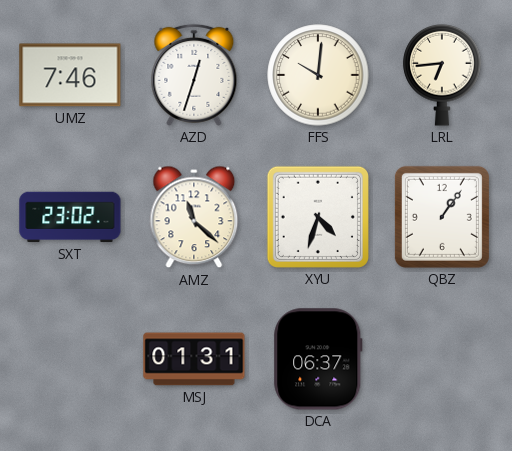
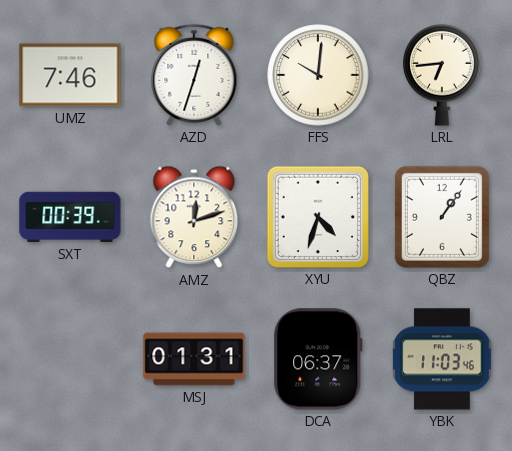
SXT: 23:02 -> 00:39 (70, 217)
AMZ: 11:22 -> 12:12 (194, 217)
YBK: none -> 11:03 (442, 359)
